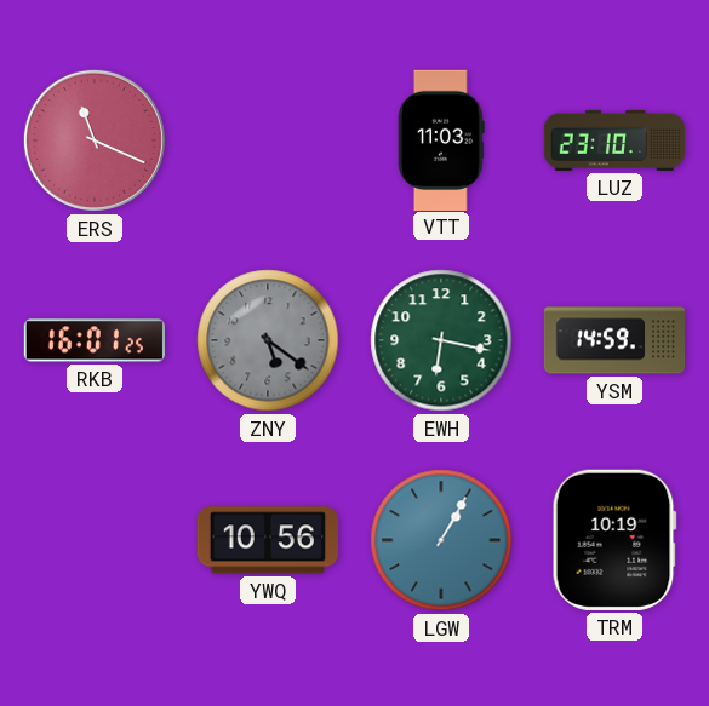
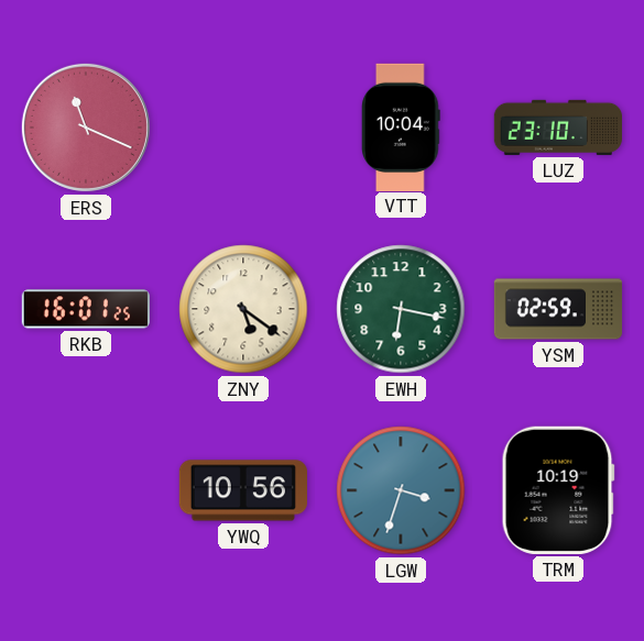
VTT: 11:03 -> 10:04 (402, 126)
ZNY dial: grey -> cream (243, 309)
YSM: 14:59 -> 02:59 (558, 309)
LGW: 1:05 -> 3:33 (401, 490)
